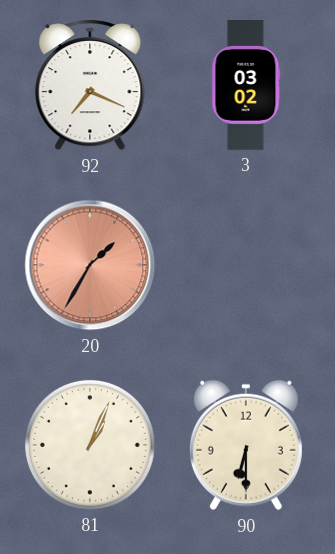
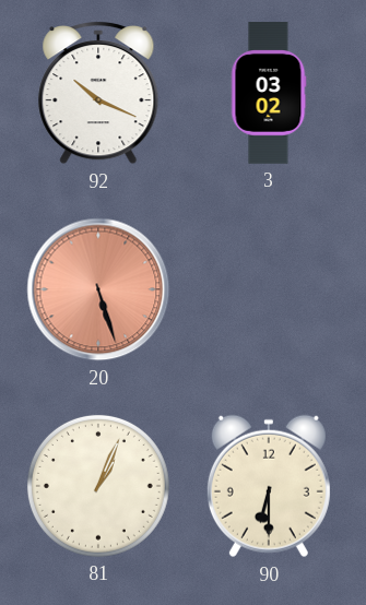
92: 7:19 -> 10:19 (98, 94)
20: 1:35 -> 5:27 (98, 289)
